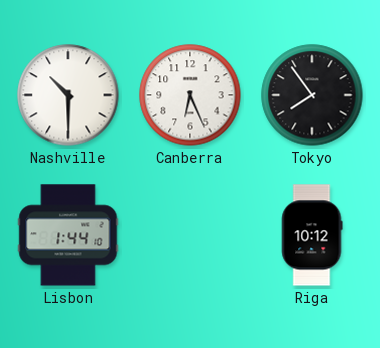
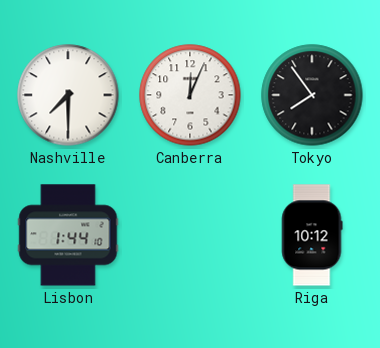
Nashville: 10:30 -> 7:30 (68, 95)
Canberra: 6:26 -> 12:04 (190, 95)
